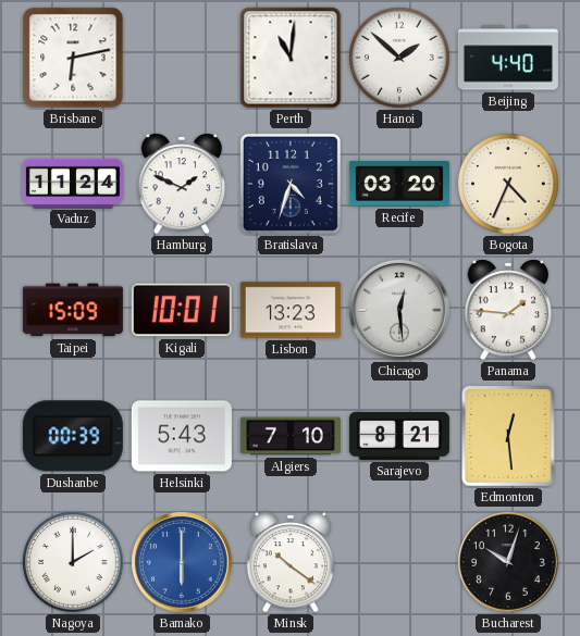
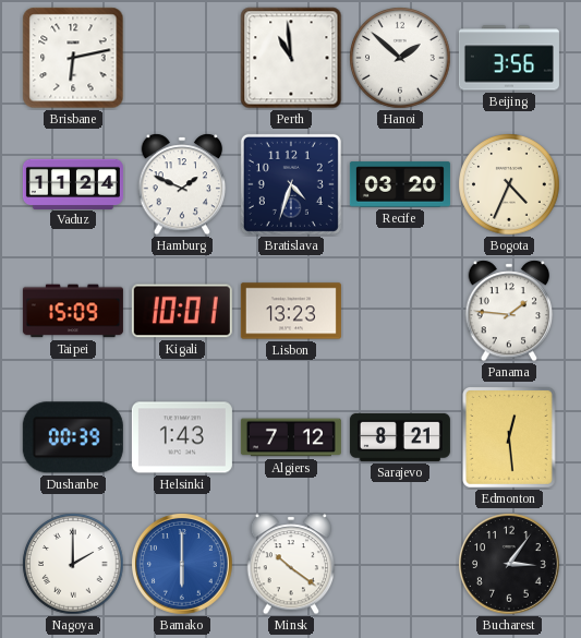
Perth: 11:01 -> 10:59 (291, 58)
Beijing: 4:40 -> 3:56 (509, 58)
Chicago: 12:29 -> none (400, 311)
Helsinki: 5:43 -> 1:43 (182, 437)
Algiers: 7:10 -> 7:12 (291, 437)
Bucharest: 10:03 -> 3:06 (510, 565)
